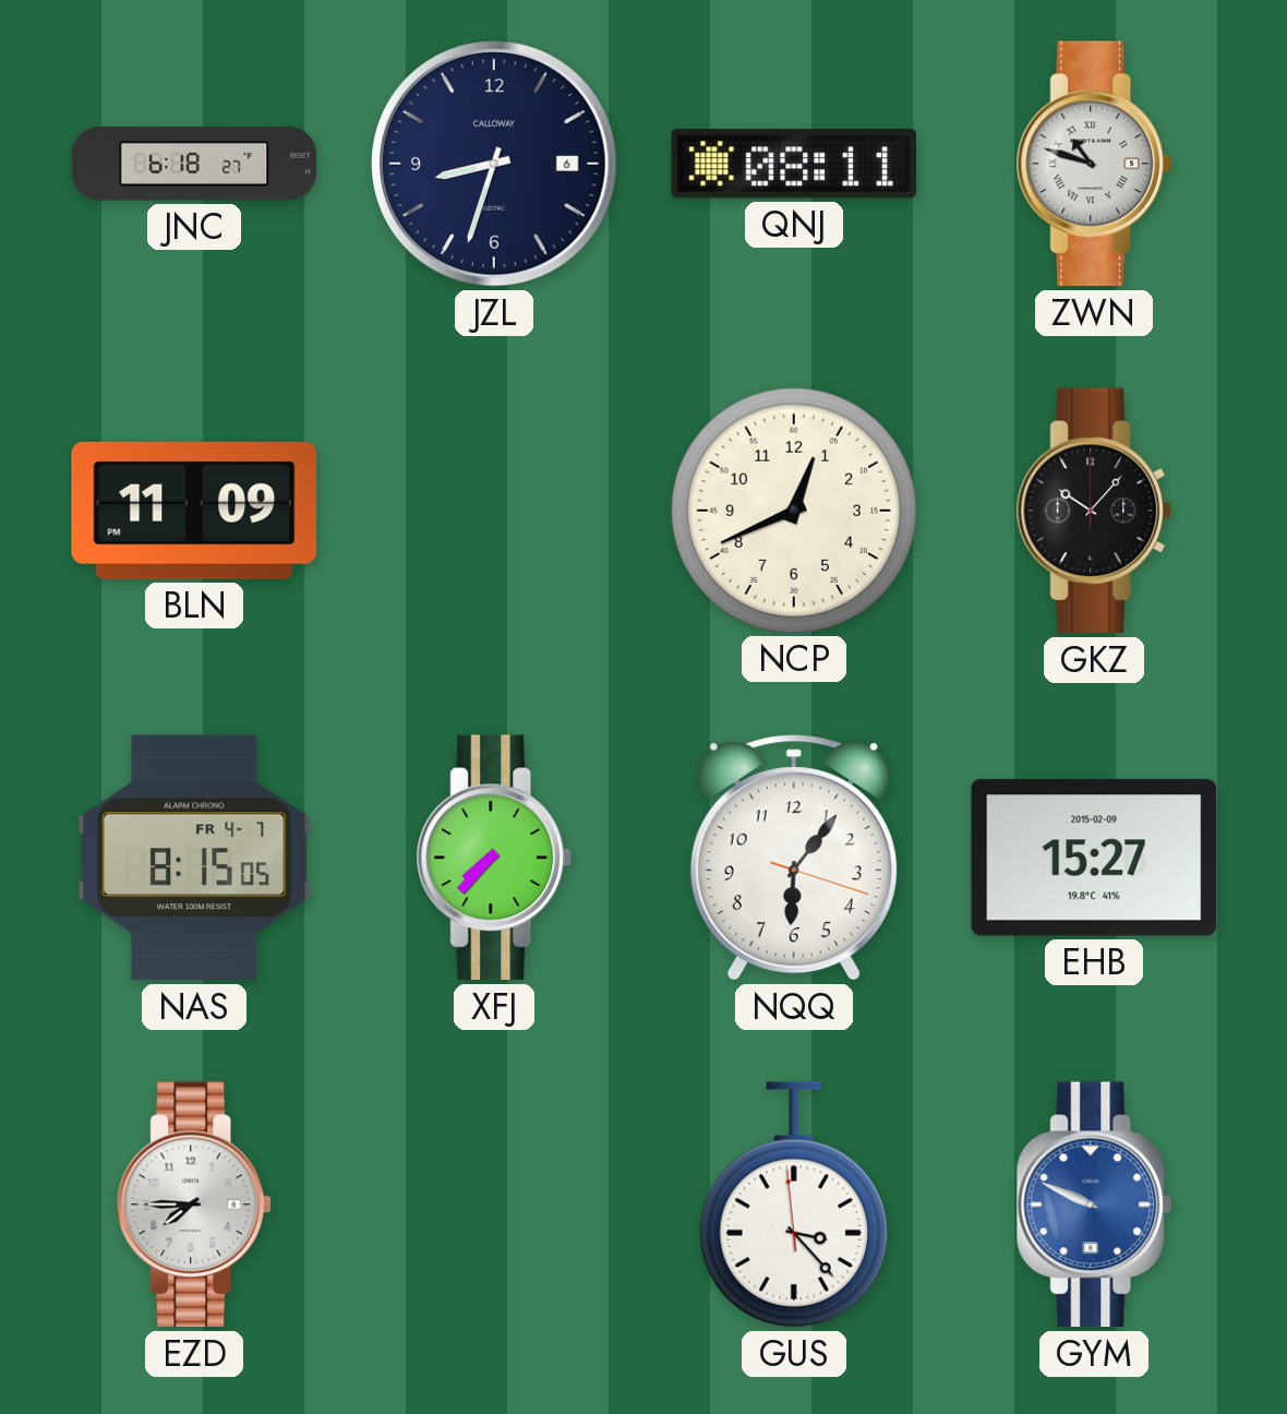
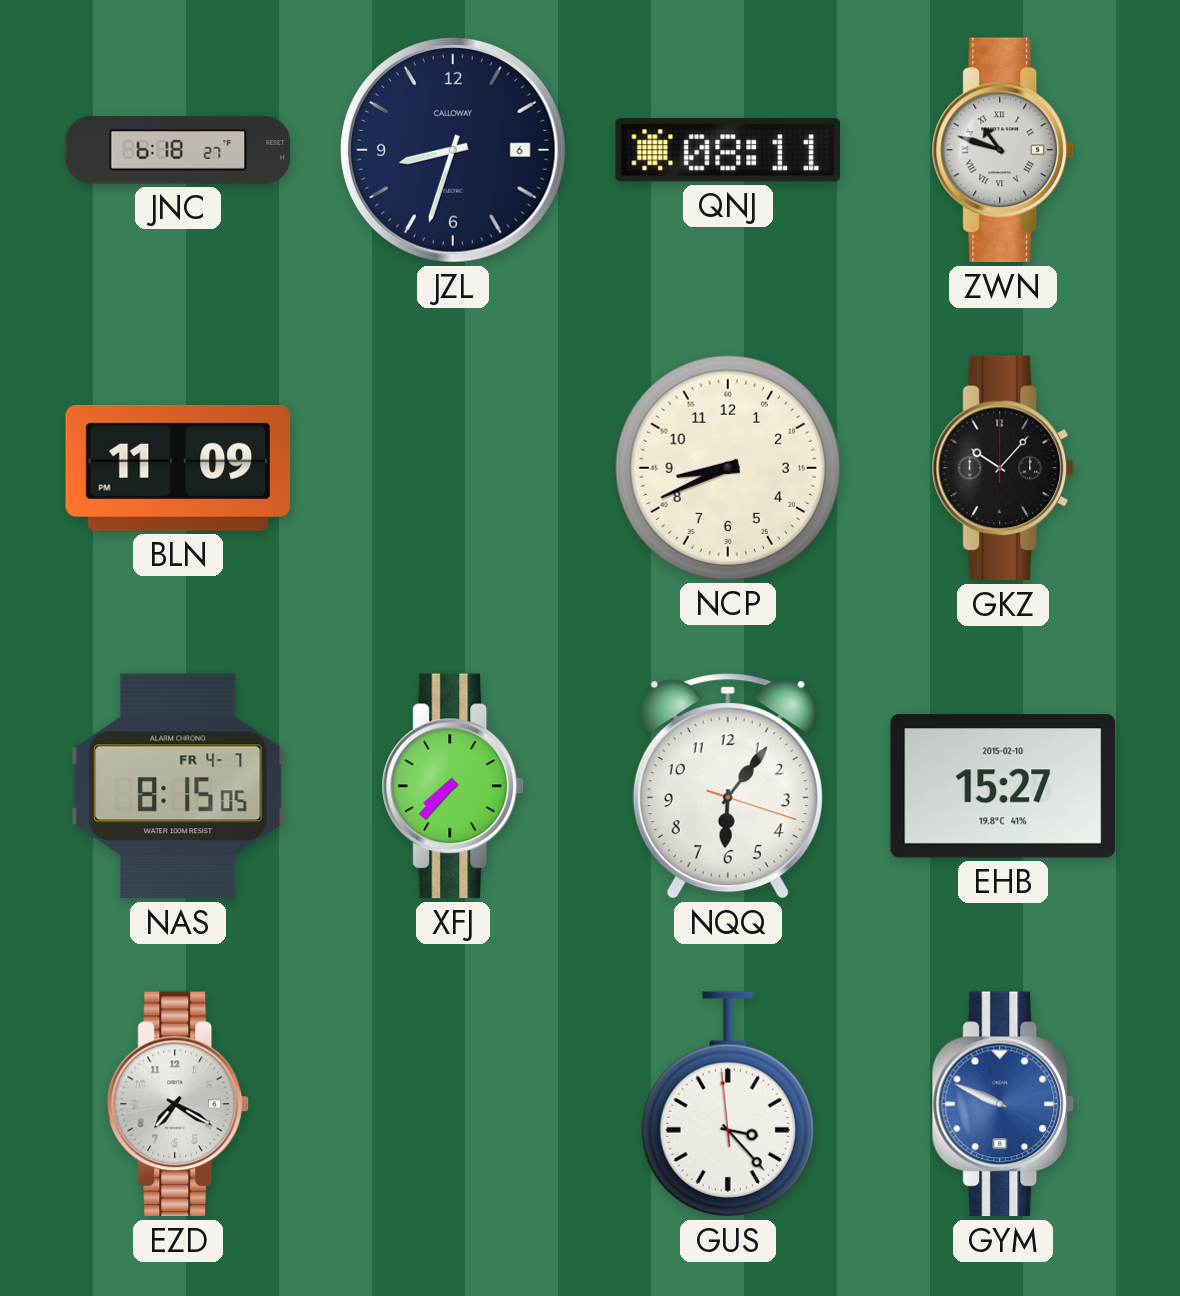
NCP: 12:41 -> 8:41 (727, 467)
EHB date: 2015-02-09 -> 2015-02-10 (1003, 786)
EZD: 7:45 -> 7:20 (178, 1104)
